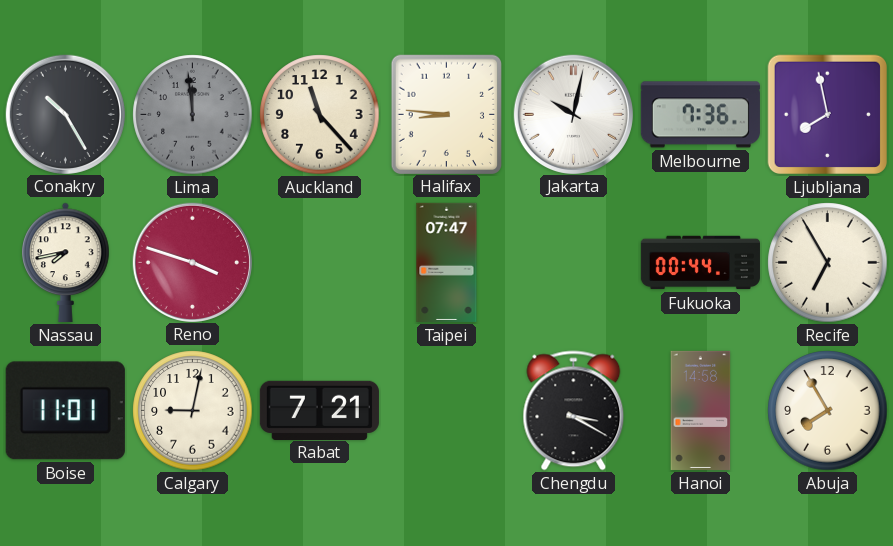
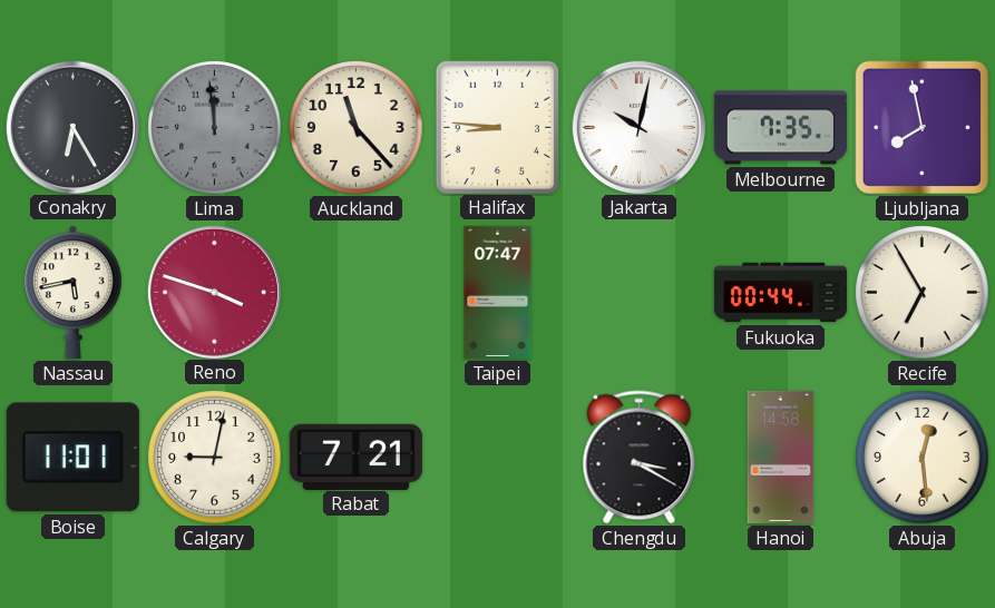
Conakry: 10:25 -> 6:25 (72, 127)
Melbourne: 7:36 -> 7:35 (780, 128)
Nassau: 7:43 -> 5:43 (74, 292)
Abuja: 7:55 -> 12:29 (923, 458)
